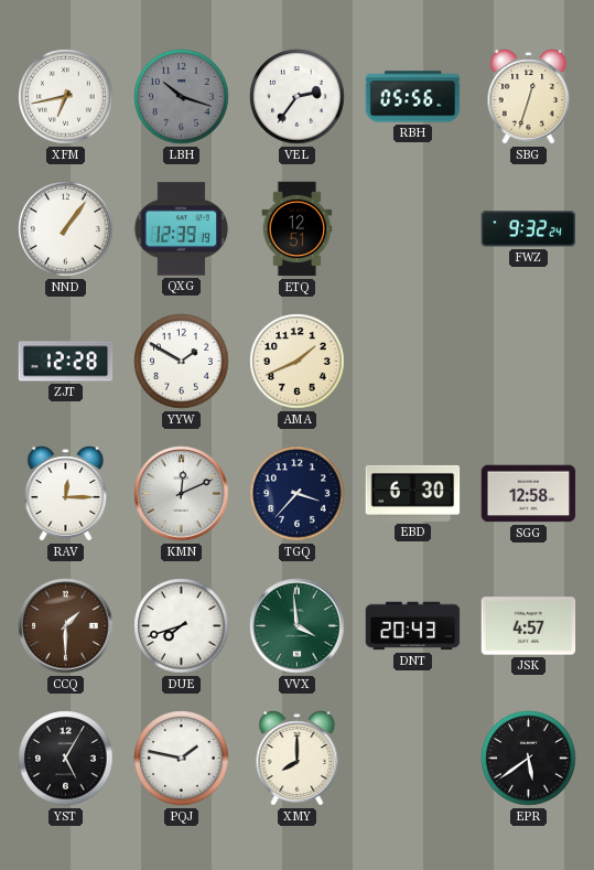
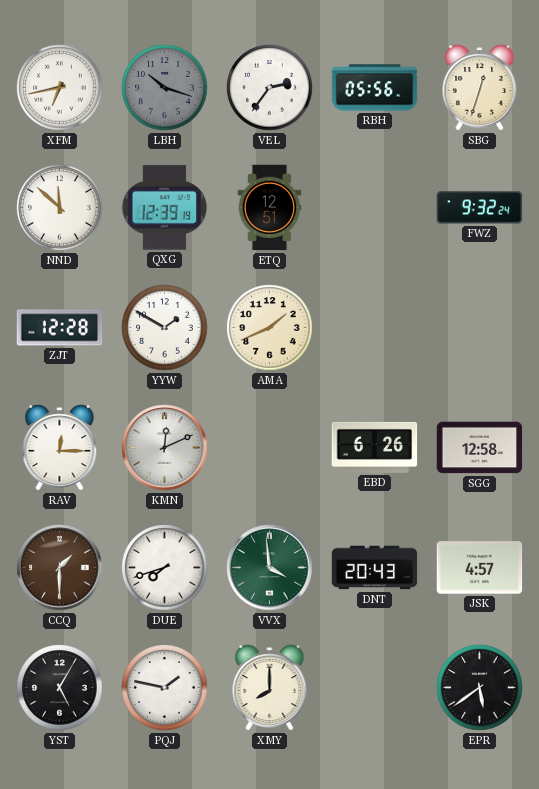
NND: 1:06 -> 11:52 (60, 208)
TGQ: 3:37 -> none (298, 494)
EBD: 6:30 -> 6:26 (375, 447)
